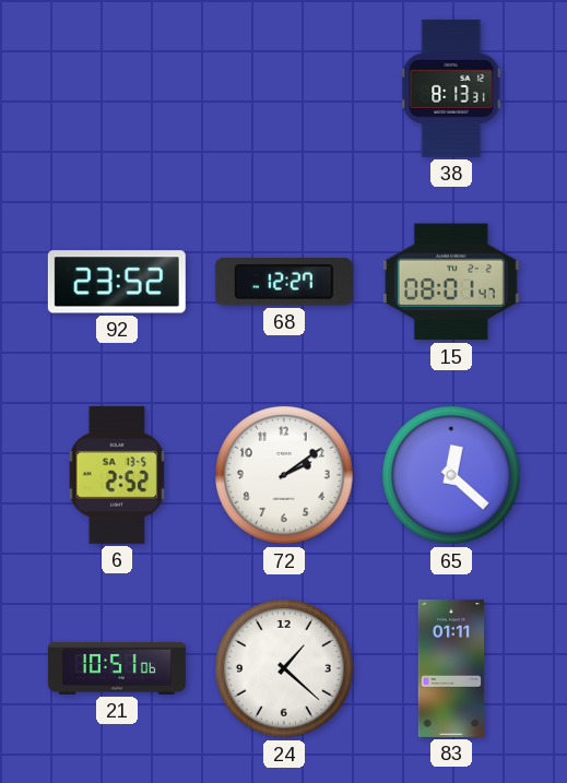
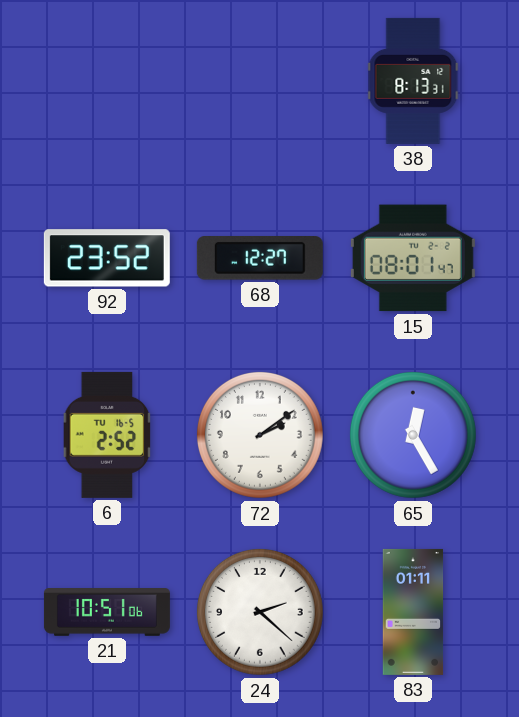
6 date: SA 13-5 -> TU 16-5 (107, 435)
65: 12:22 -> 12:25 (413, 435)
24: 1:22 -> 2:22 (260, 612)
